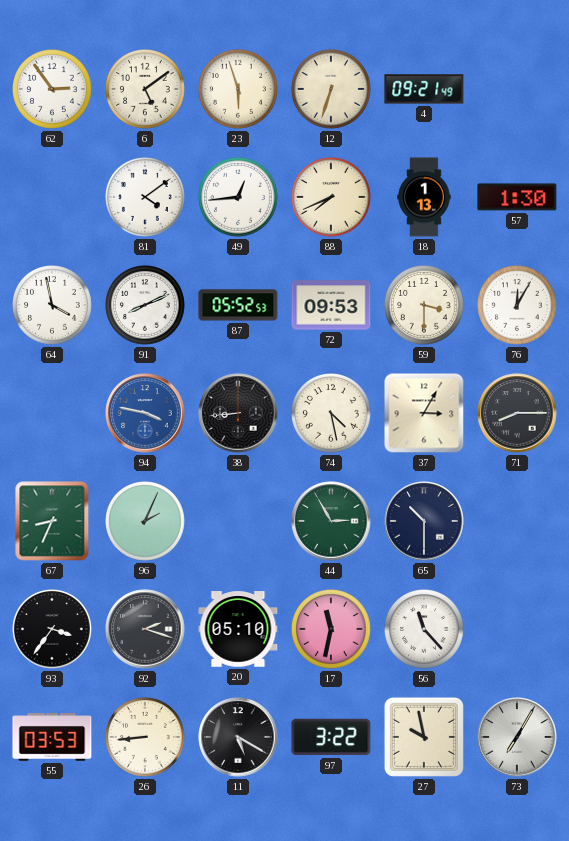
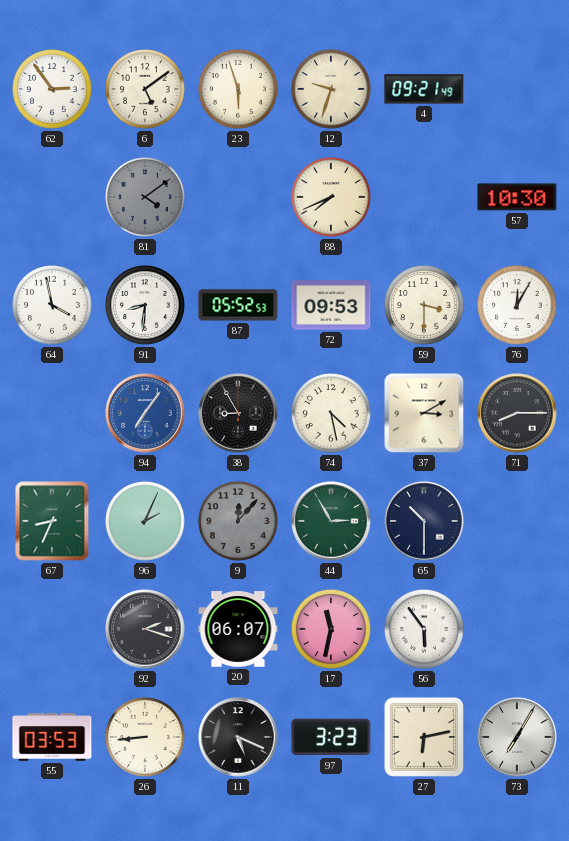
12: 6:33 -> 9:33 (332, 90)
81 dial: white -> grey (146, 198)
49: 12:44 -> none (239, 198)
18: 1:13 -> none (424, 197)
57: 1:30 -> 10:30 (517, 197)
91: 8:11 -> 8:31 (146, 306)
94: 3:47 -> 7:06 (145, 413)
38: 8:44 -> 8:55 (238, 413)
37: 3:05 -> 3:10 (424, 413)
9: none -> 12:07 (239, 522)
93: 3:36 -> none (53, 630)
20: 05:10 -> 06:07 (238, 629)
56: 11:23 -> 5:54 (425, 630)
11: 5:20 -> 5:19 (238, 737)
97: 3:22 -> 3:23 (331, 737)
27: 9:58 -> 6:13 (424, 737)
